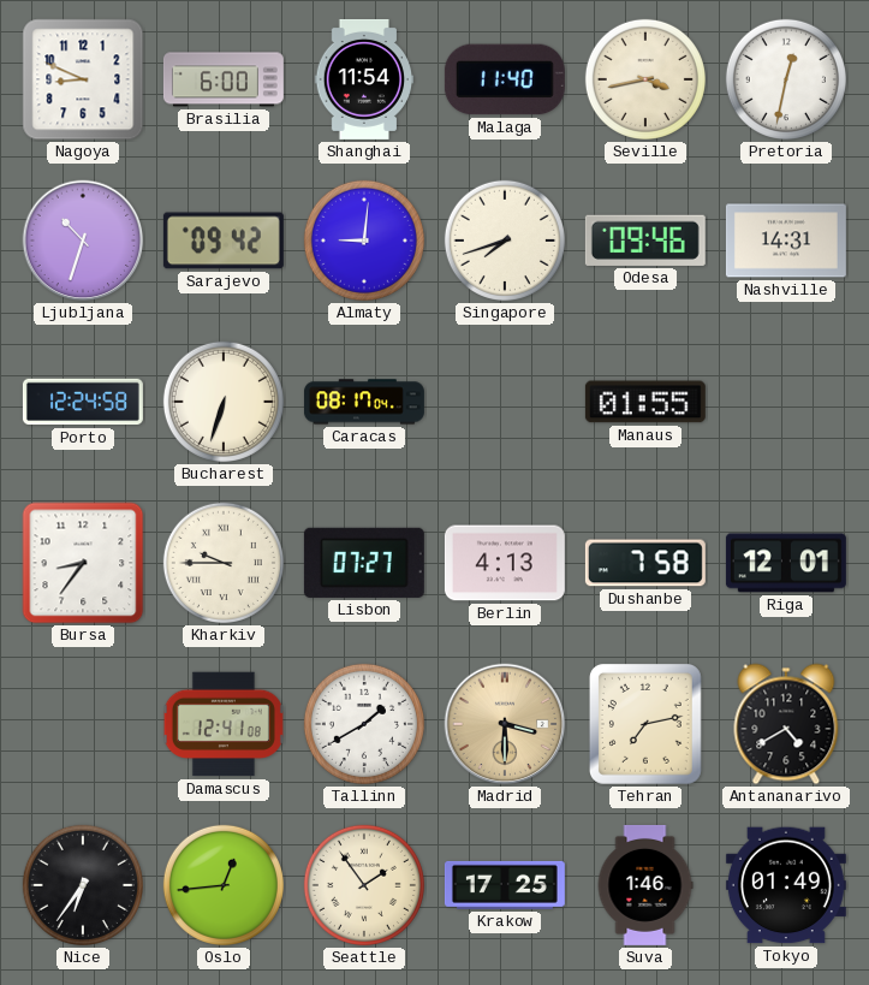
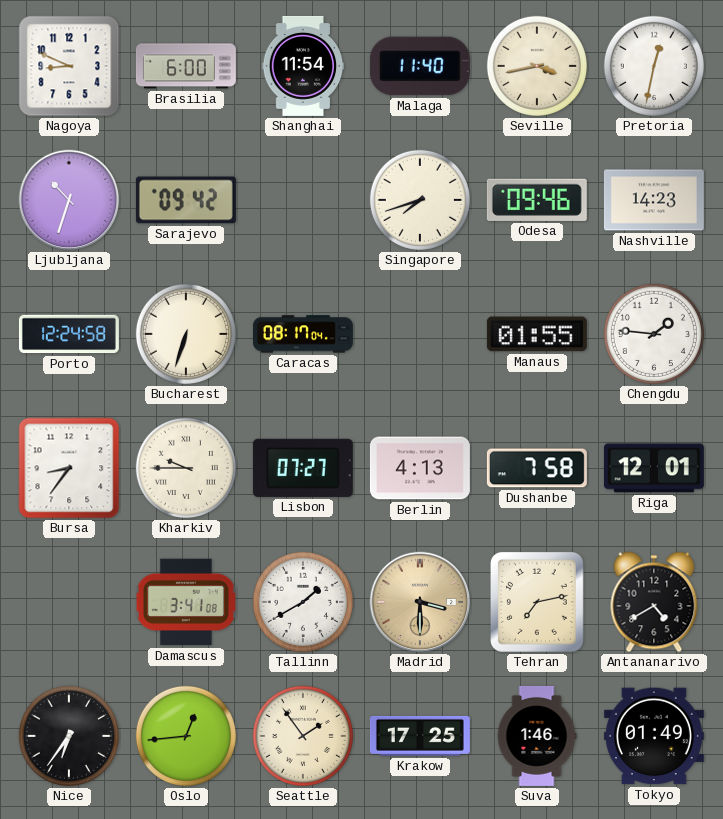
Almaty: 9:01 -> none (364, 241)
Nashville: 14:31 -> 14:23 (654, 200)
Chengdu: none -> 1:46 (654, 334)
Damascus: 12:41 -> 3:41 (186, 602)
